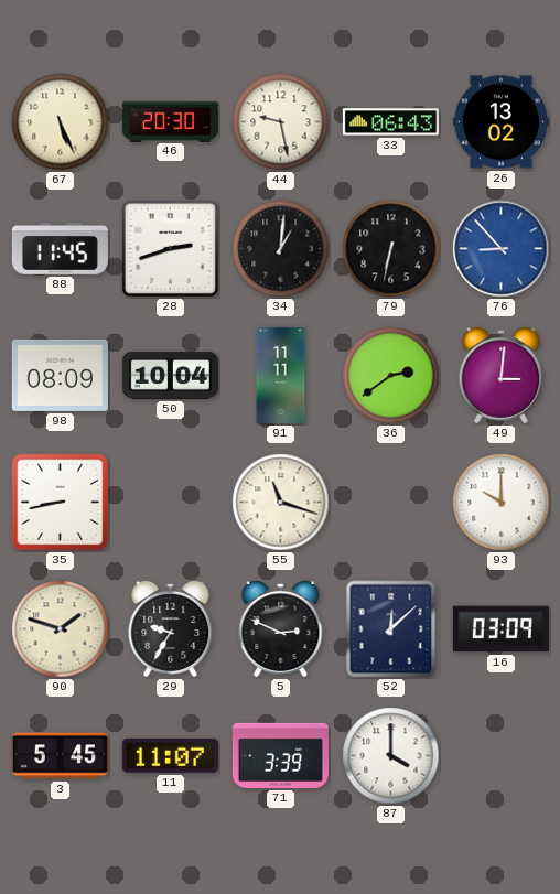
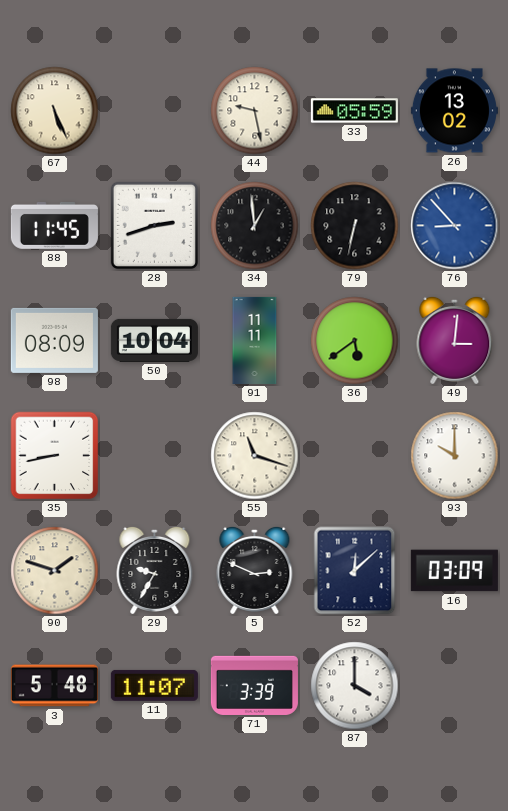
46: 20:30 -> none (170, 121)
33: 06:43 -> 05:59 (354, 111)
34: 1:01 -> 12:59 (255, 226)
36: 2:39 -> 5:39 (355, 341)
3: 5:45 -> 5:48 (54, 686)
